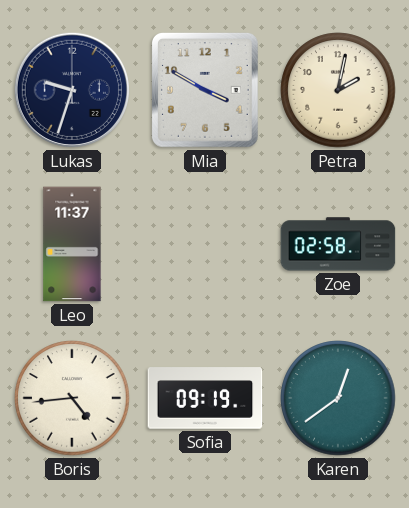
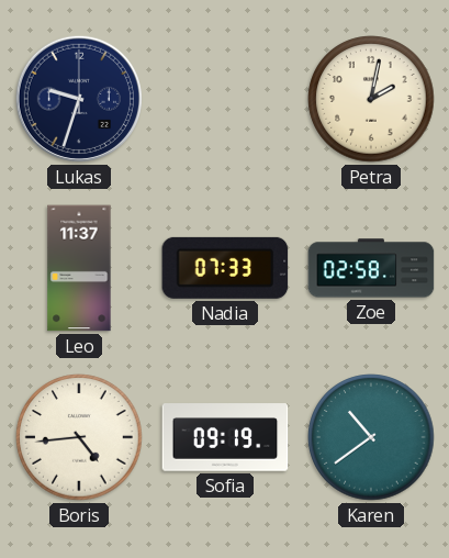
Mia: 3:50 -> none (205, 91)
Nadia: none -> 07:33 (225, 268)
Karen: 12:39 -> 10:39 (371, 437)
